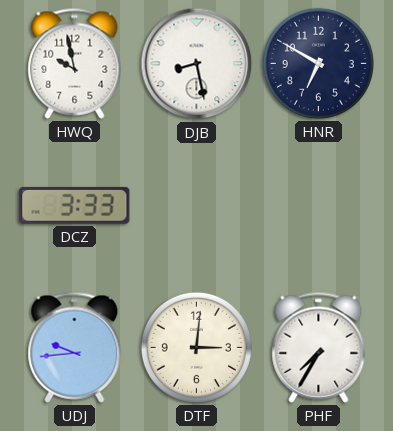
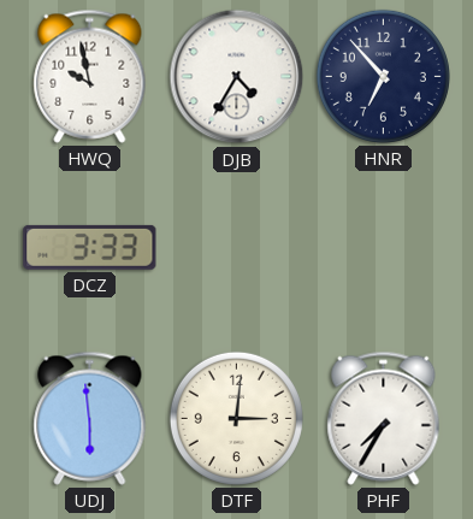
DJB: 8:28 -> 4:35 (237, 77)
HNR: 6:50 -> 6:53 (383, 76)
UDJ: 9:44 -> 5:59 (90, 418)
